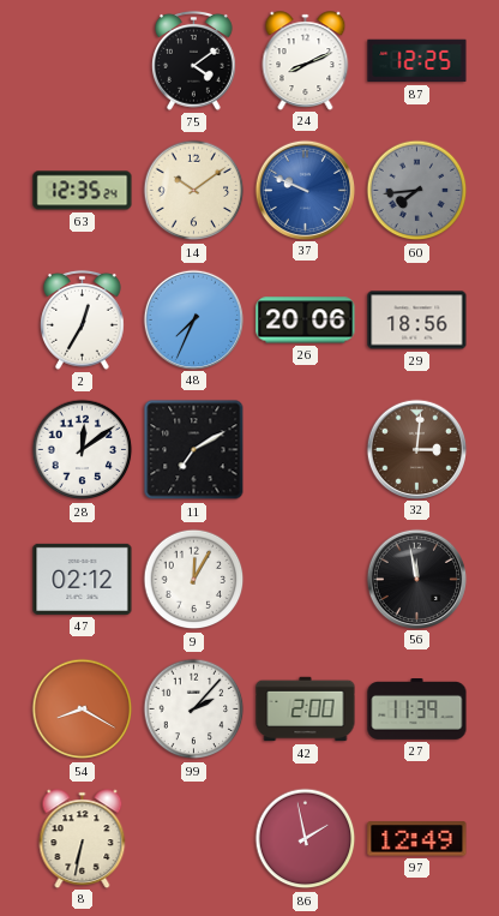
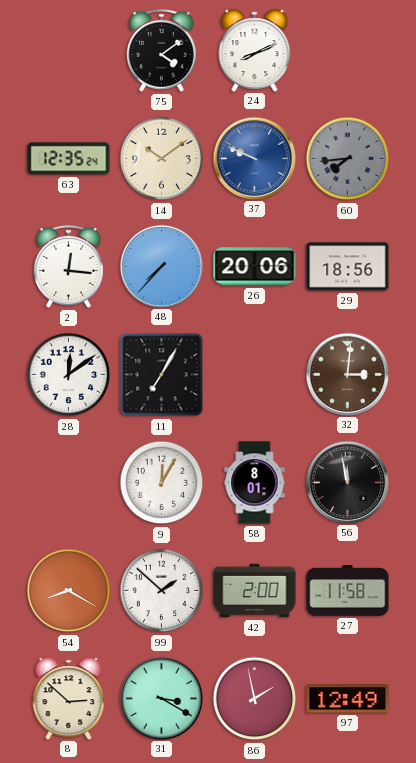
87: 12:25 -> none (417, 61)
2: 12:35 -> 12:16 (69, 266)
48: 7:34 -> 7:37 (161, 266)
11: 7:10 -> 7:05 (162, 375)
47: 02:12 -> none (83, 579)
58: none -> 8:01 (255, 483)
99: 2:07 -> 1:52 (162, 591)
27: 11:39 -> 11:58 (348, 591)
8: 6:32 -> 2:52 (69, 698)
31: none -> 3:20 (161, 698)
